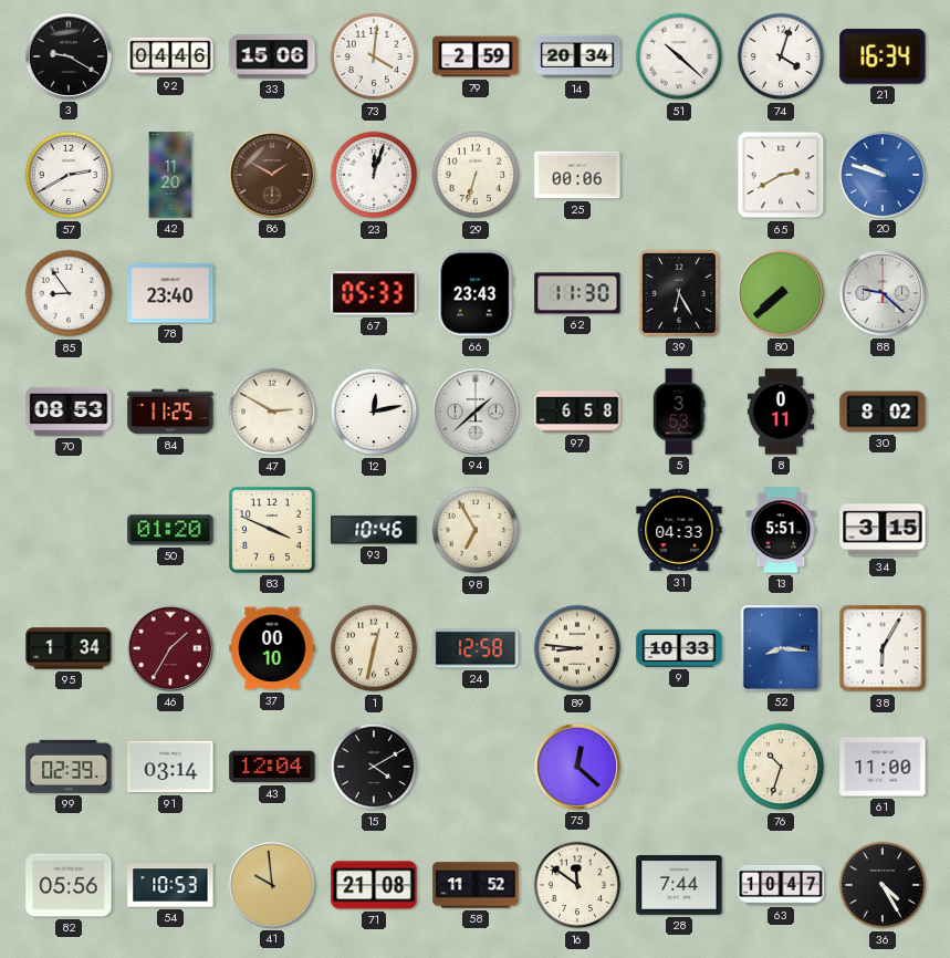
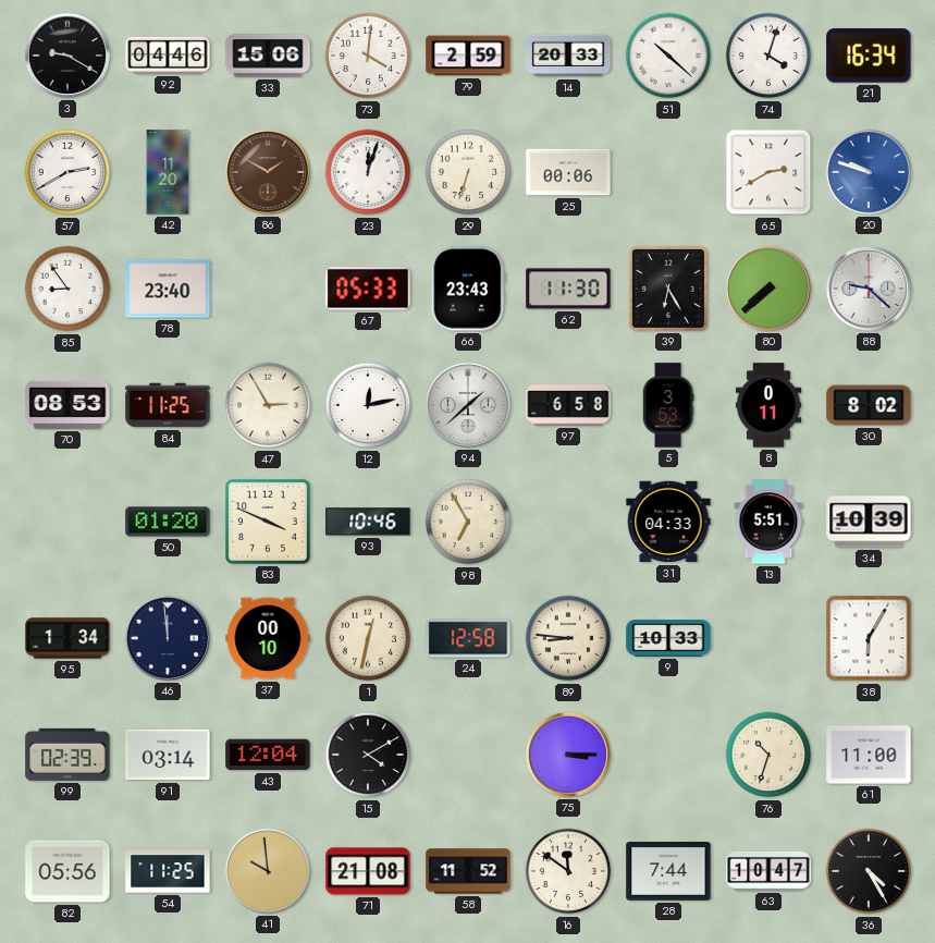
14: 20:34 -> 20:33 (568, 56)
47: 2:50 -> 2:55 (268, 405)
34: 3:15 -> 10:39 (869, 522)
46: 1:35 -> 11:59 (168, 638)
46 dial: burgundy -> navy (168, 638)
52: 8:16 -> none (781, 648)
75: 12:22 -> 3:15 (568, 755)
54: 10:53 -> 11:25 (168, 871)
